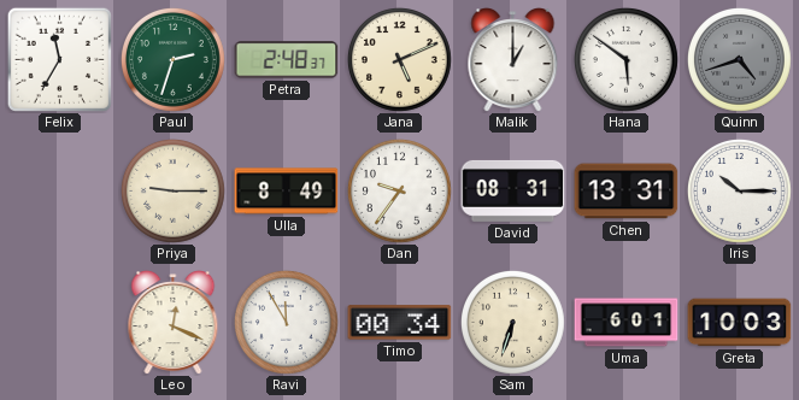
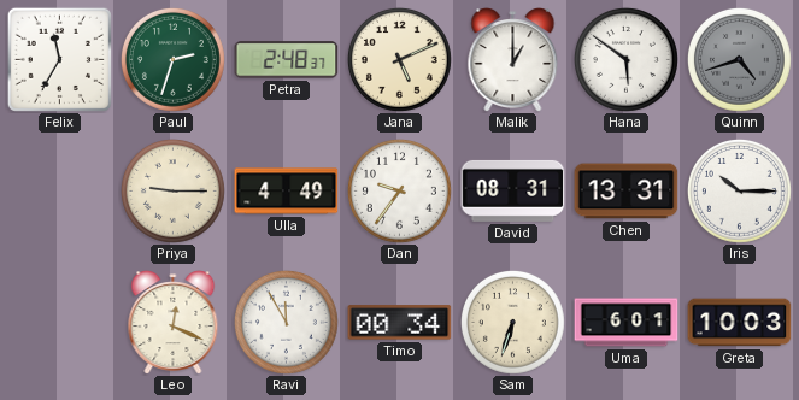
Ulla: 8:49 -> 4:49 (287, 192)
